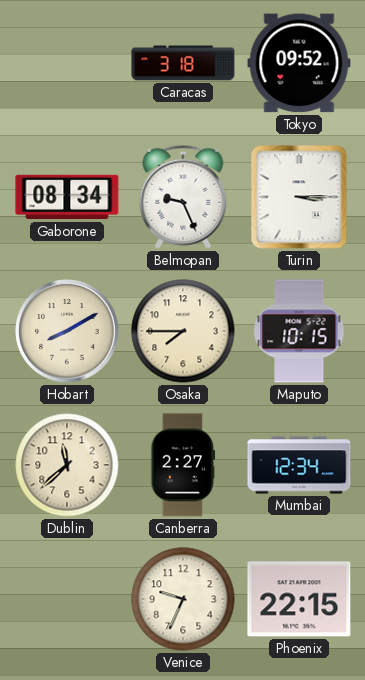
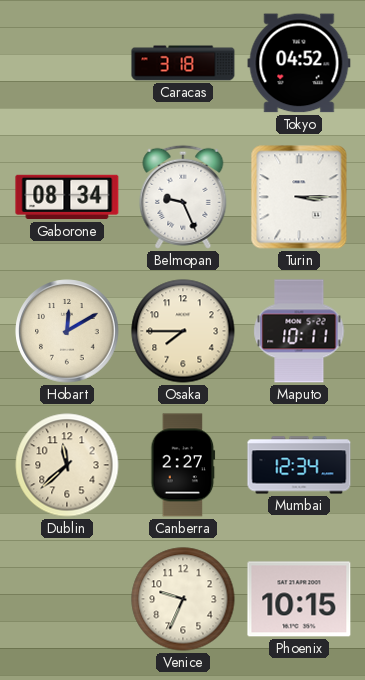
Tokyo: 09:52 -> 04:52 (299, 63)
Hobart: 8:10 -> 12:10 (67, 331)
Maputo: 10:15 -> 10:11 (299, 331)
Phoenix: 22:15 -> 10:15 (299, 599)
